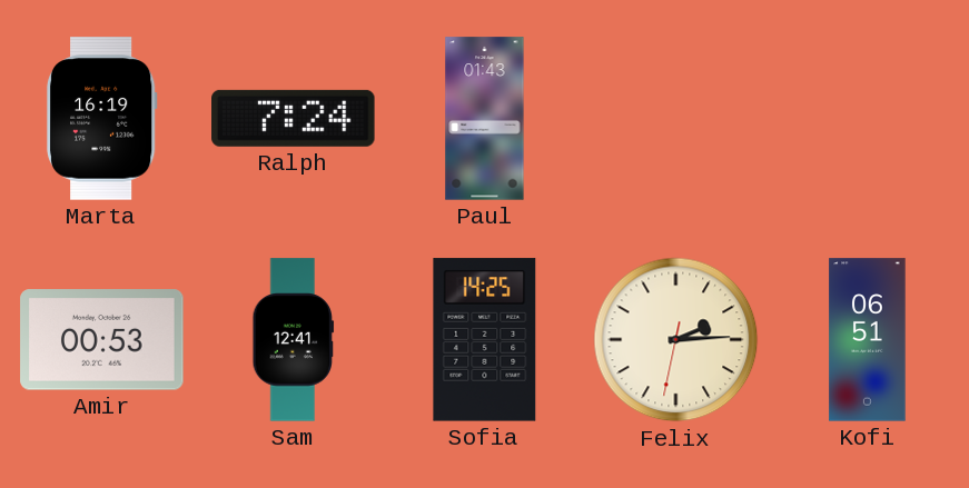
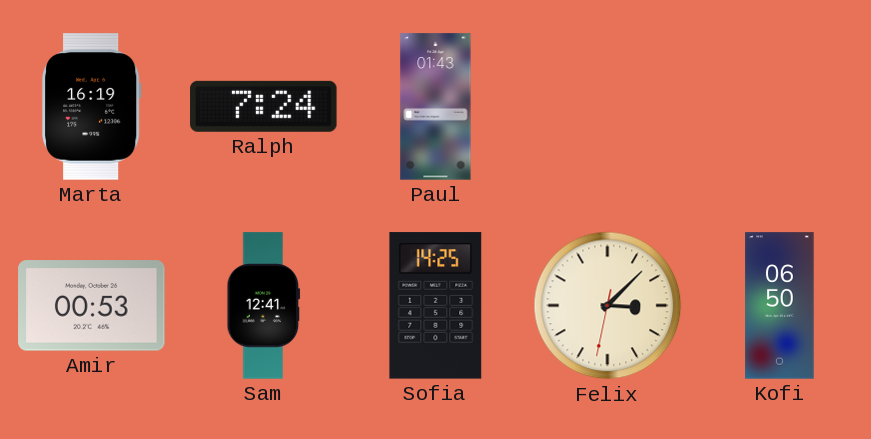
Felix: 2:14 -> 3:07 (608, 306)
Kofi: 06:51 -> 06:50 (780, 306)
